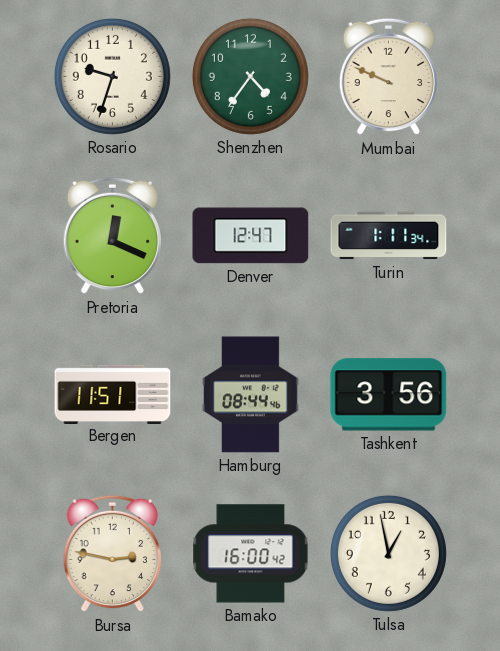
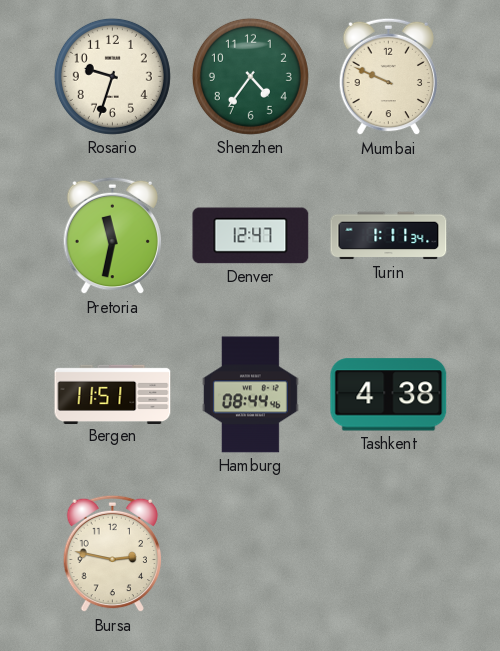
Pretoria: 12:19 -> 11:32 (112, 236)
Tashkent: 3:56 -> 4:38 (389, 395)
Bamako: 16:00 -> none (251, 554)
Tulsa: 12:58 -> none (388, 553)
